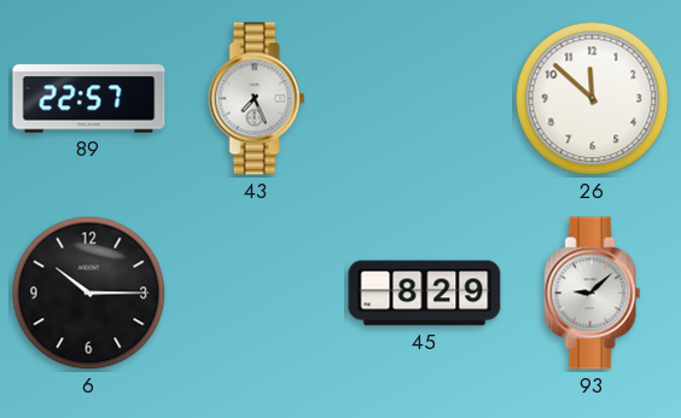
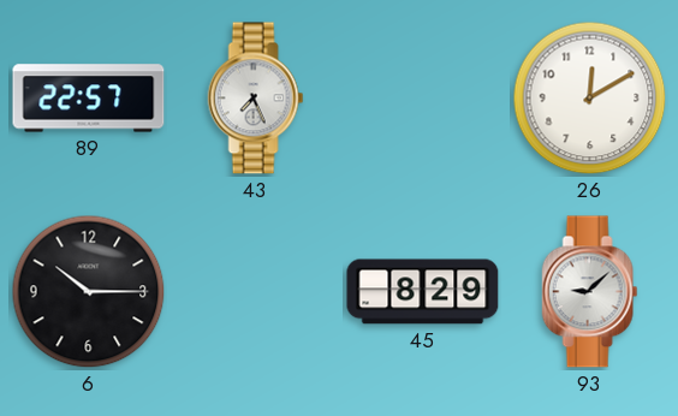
26: 11:52 -> 12:10 (590, 99)
